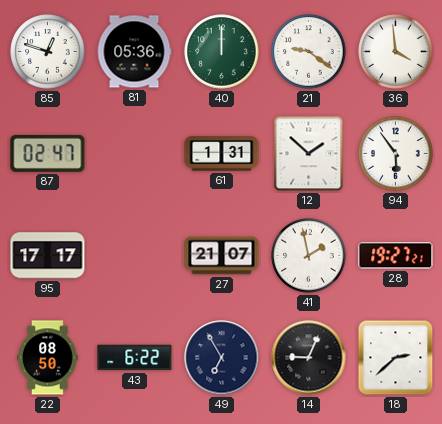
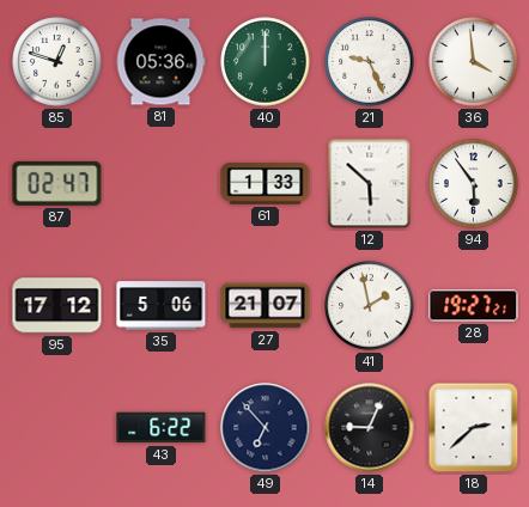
21: 9:21 -> 9:26 (370, 62)
61: 1:31 -> 1:33 (266, 184)
12: 1:52 -> 5:52 (370, 184)
95: 17:17 -> 17:12 (57, 306)
35: none -> 5:06 (162, 306)
22: 08:50 -> none (48, 358)
49: 6:55 -> 6:53 (266, 428)
